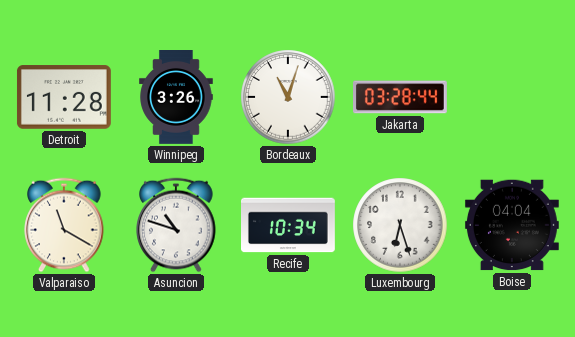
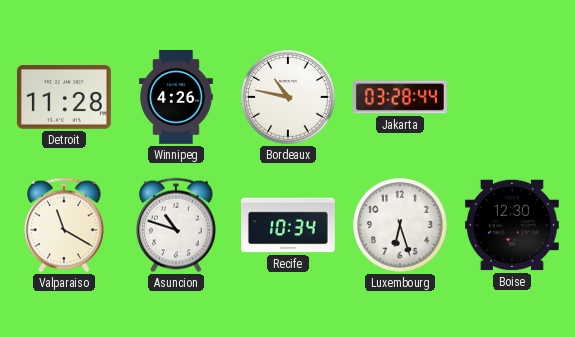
Winnipeg: 3:26 -> 4:26 (176, 98)
Bordeaux: 11:03 -> 10:47 (288, 97)
Boise: 04:04 -> 12:30 (512, 225)
